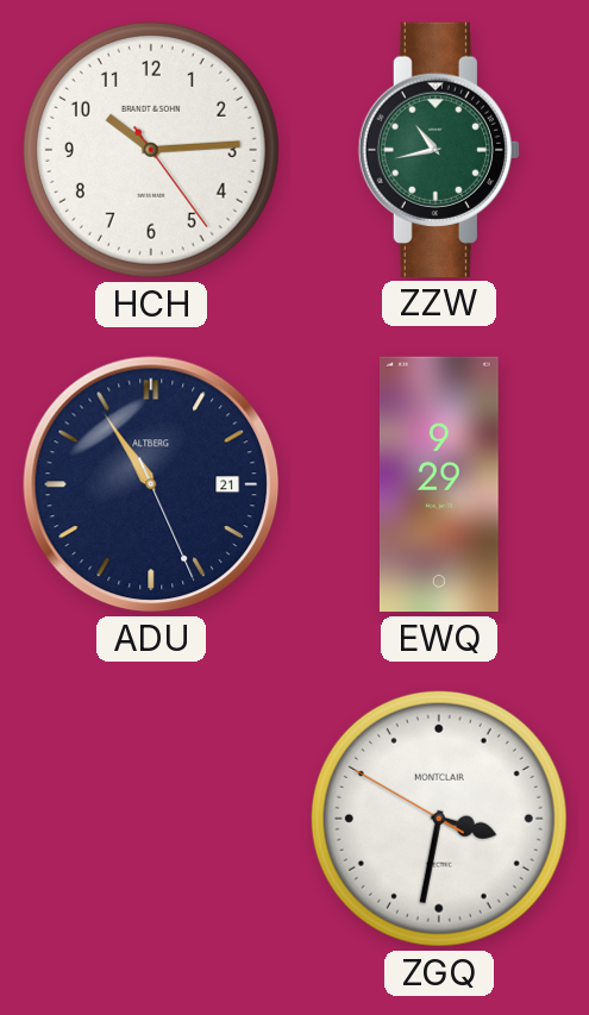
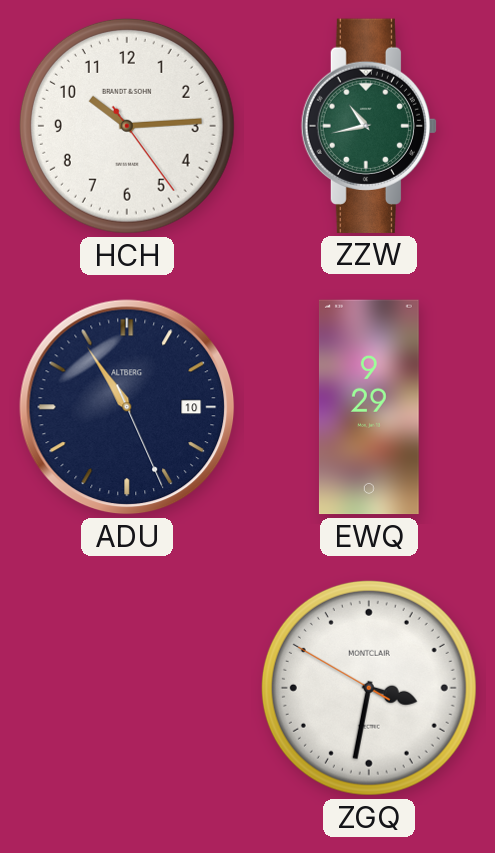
ADU date: 21 -> 10 (127, 407)
